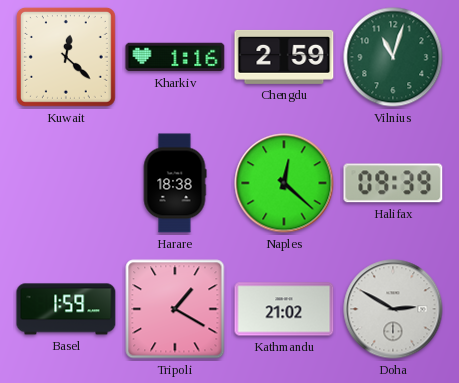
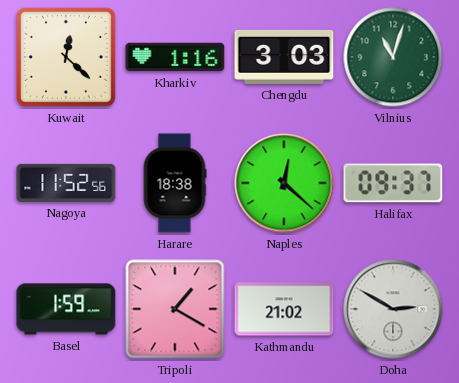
Chengdu: 2:59 -> 3:03 (284, 57)
Nagoya: none -> 11:52 (66, 183)
Halifax: 09:39 -> 09:37 (393, 183)
